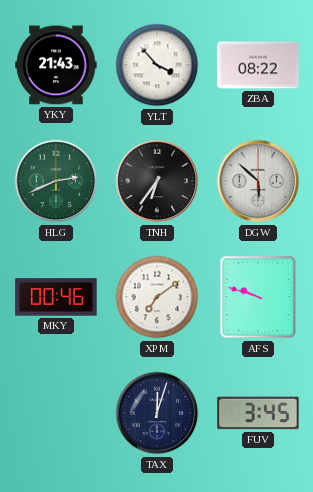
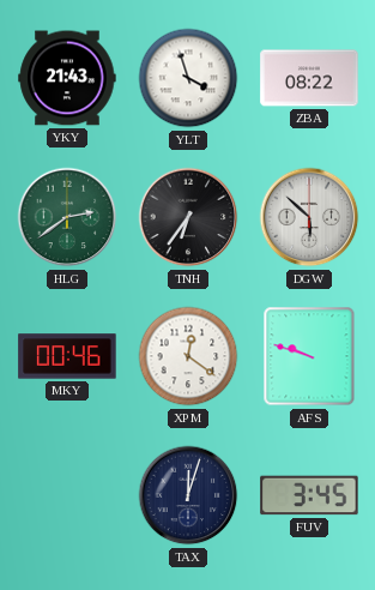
YLT: 3:53 -> 3:57 (188, 78)
HLG: 2:41 -> 2:39 (67, 217)
XPM: 7:09 -> 12:21 (188, 356)
